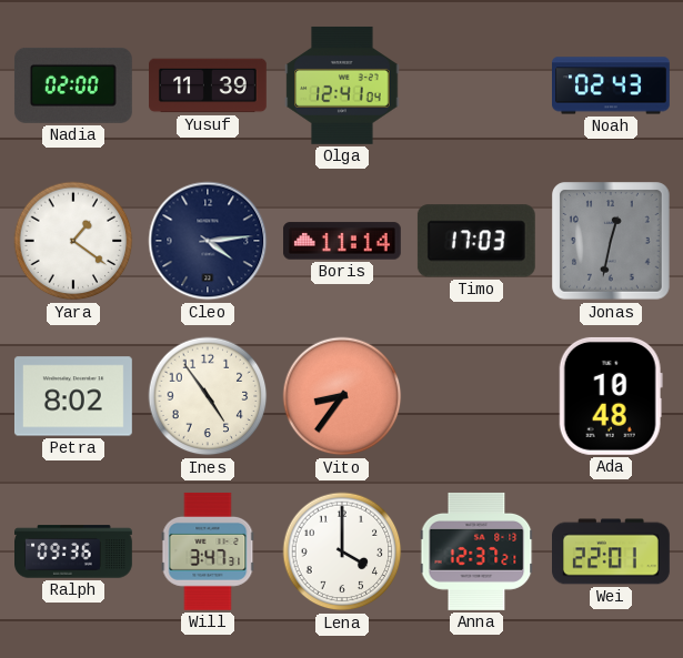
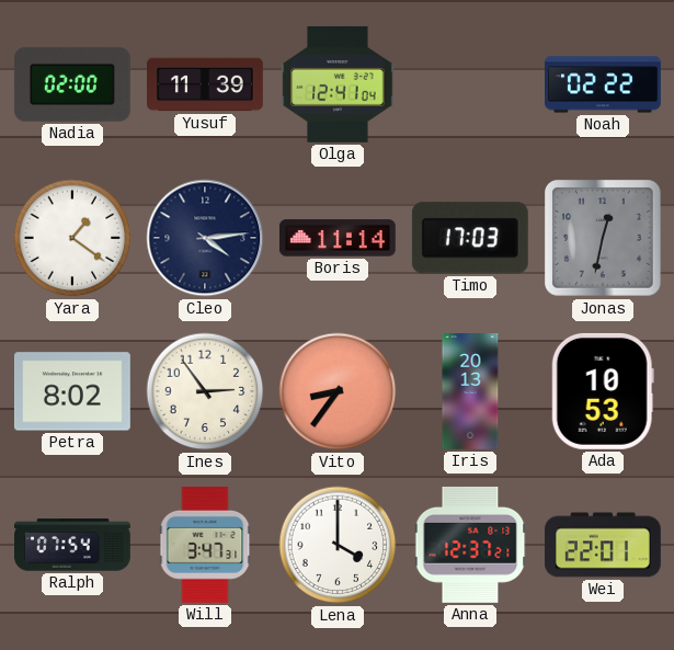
Noah: 02:43 -> 02:22 (604, 84)
Ines: 4:54 -> 2:54 (205, 391)
Iris: none -> 20:13 (470, 392)
Ada: 10:48 -> 10:53 (603, 391)
Ralph: 09:36 -> 07:54 (73, 545)
